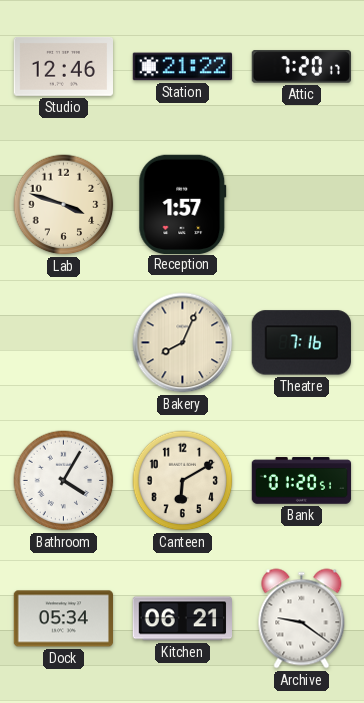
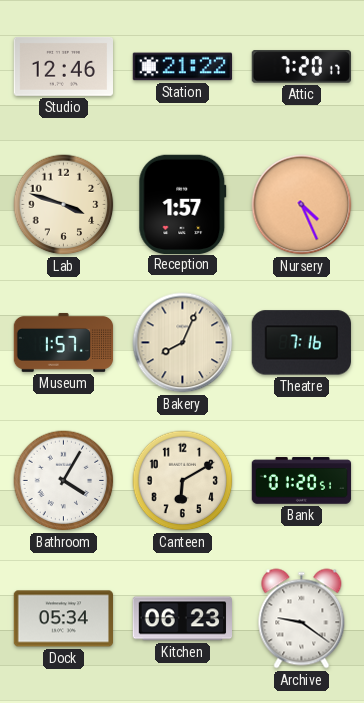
Nursery: none -> 4:26 (302, 205)
Museum: none -> 1:57 (64, 342)
Kitchen: 06:21 -> 06:23 (182, 619)
